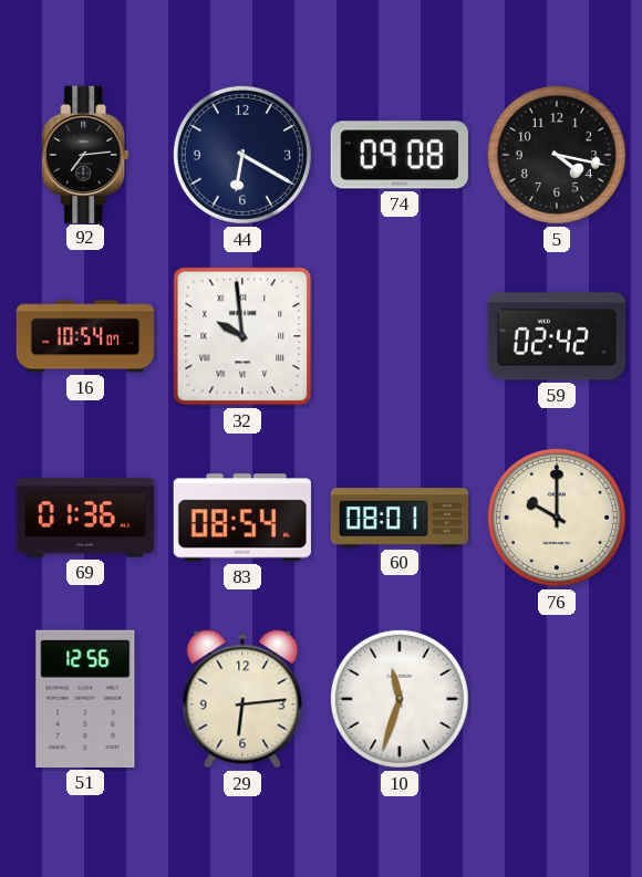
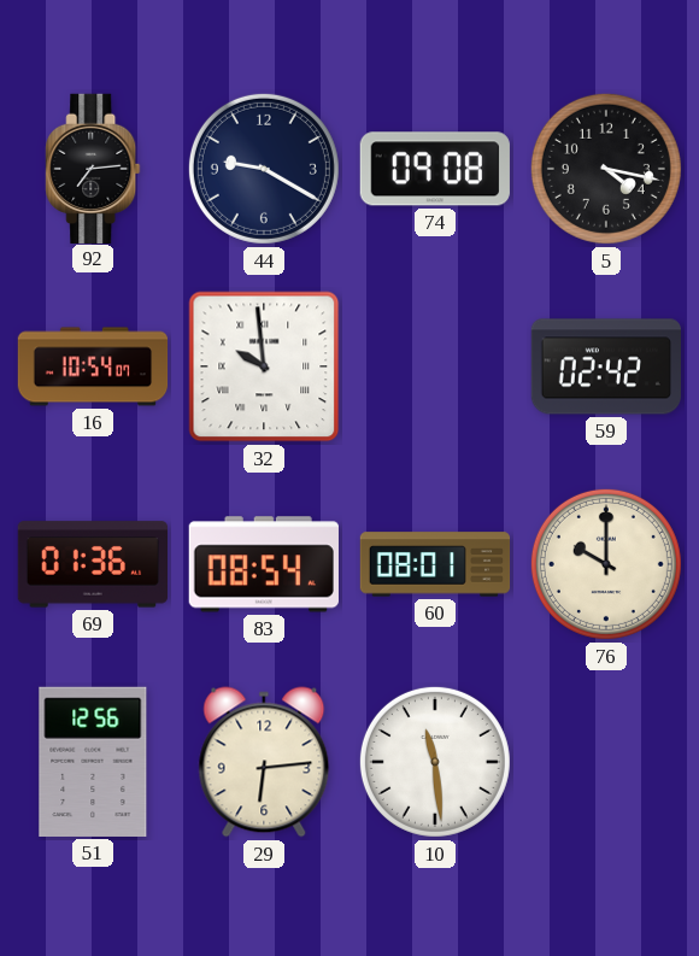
44: 6:20 -> 9:20 (264, 169)
10: 11:33 -> 11:29 (435, 762)
